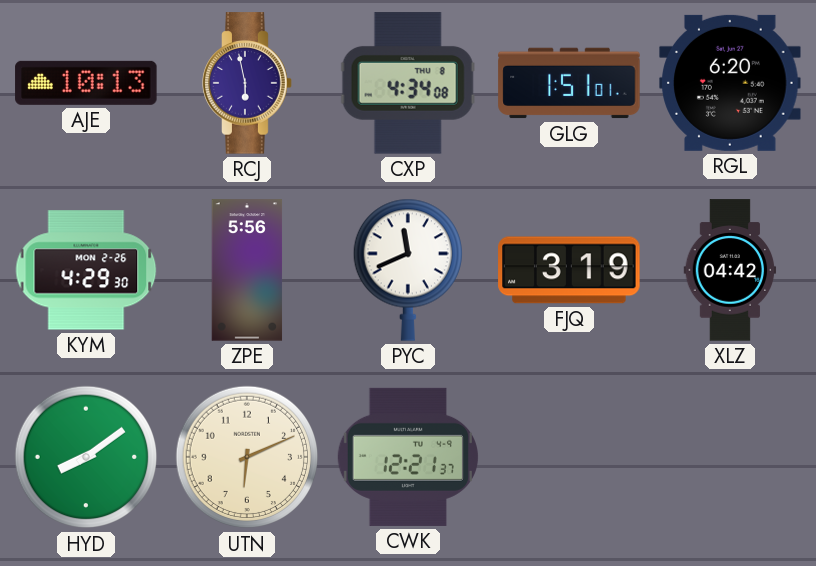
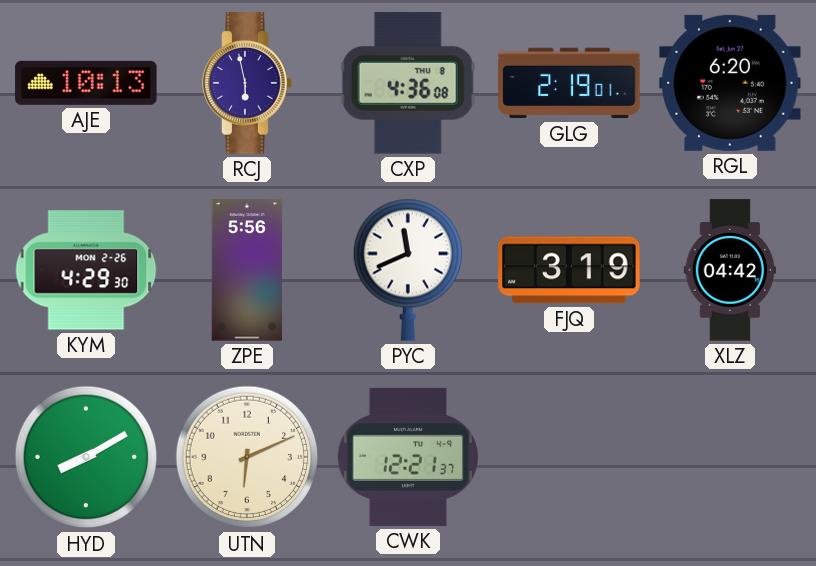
CXP: 4:34 -> 4:36 (408, 83)
GLG: 1:51 -> 2:19 (569, 83)
HYD: 8:09 -> 8:10 (86, 457)
